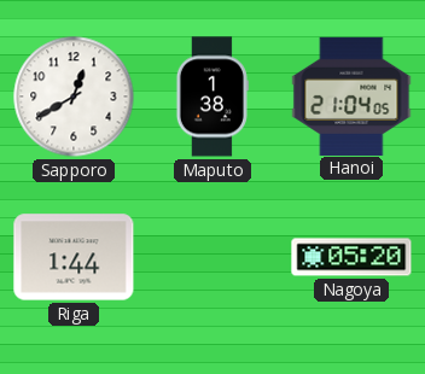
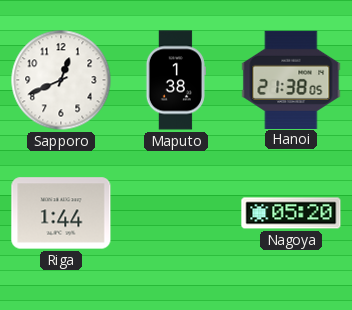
Sapporo: 12:40 -> 12:41 (61, 80)
Hanoi: 21:04 -> 21:38 (291, 79)
